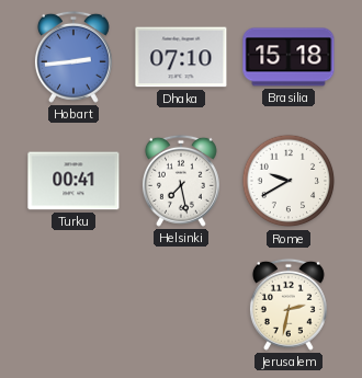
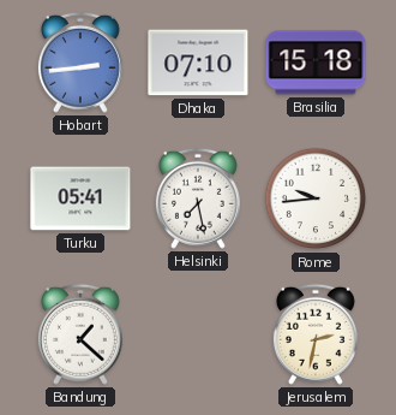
Turku: 00:41 -> 05:41 (80, 198)
Rome: 9:40 -> 9:44 (316, 198)
Bandung: none -> 1:22 (80, 334)
